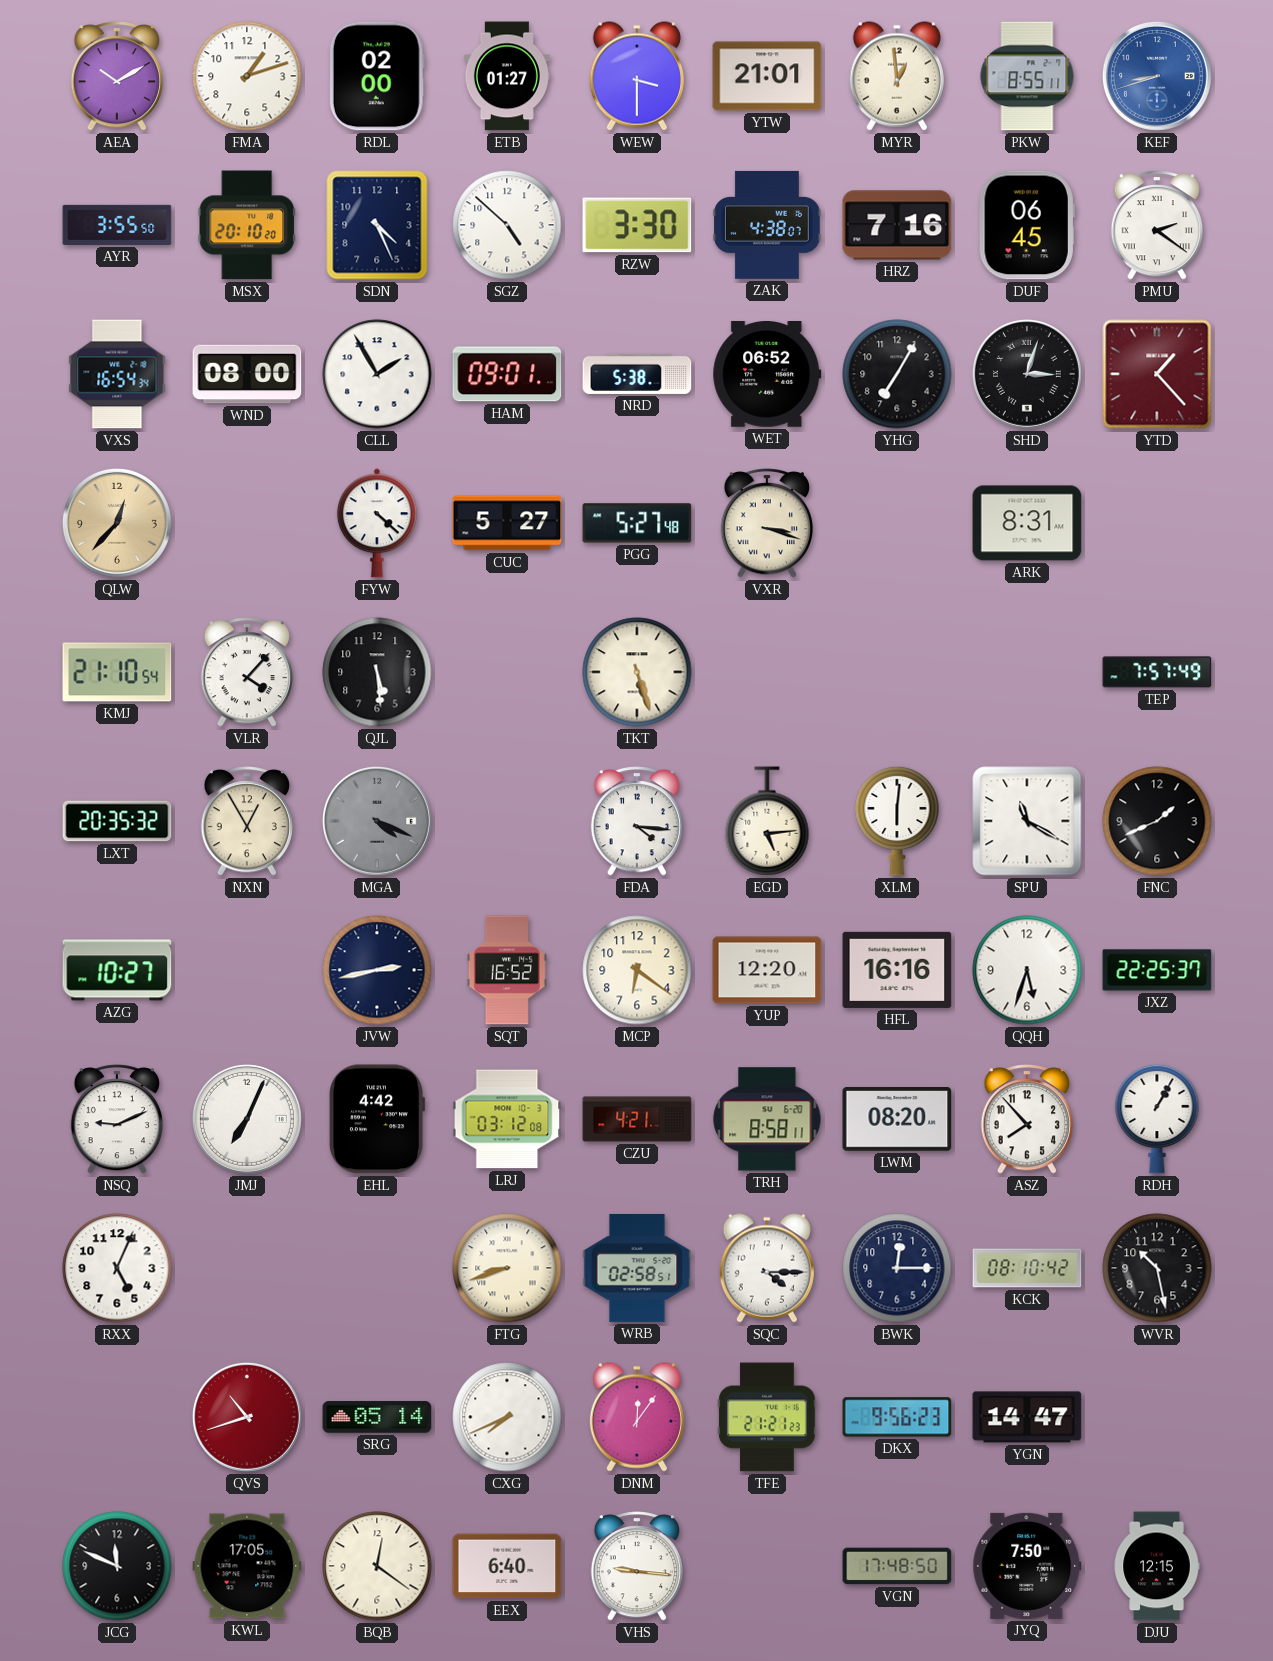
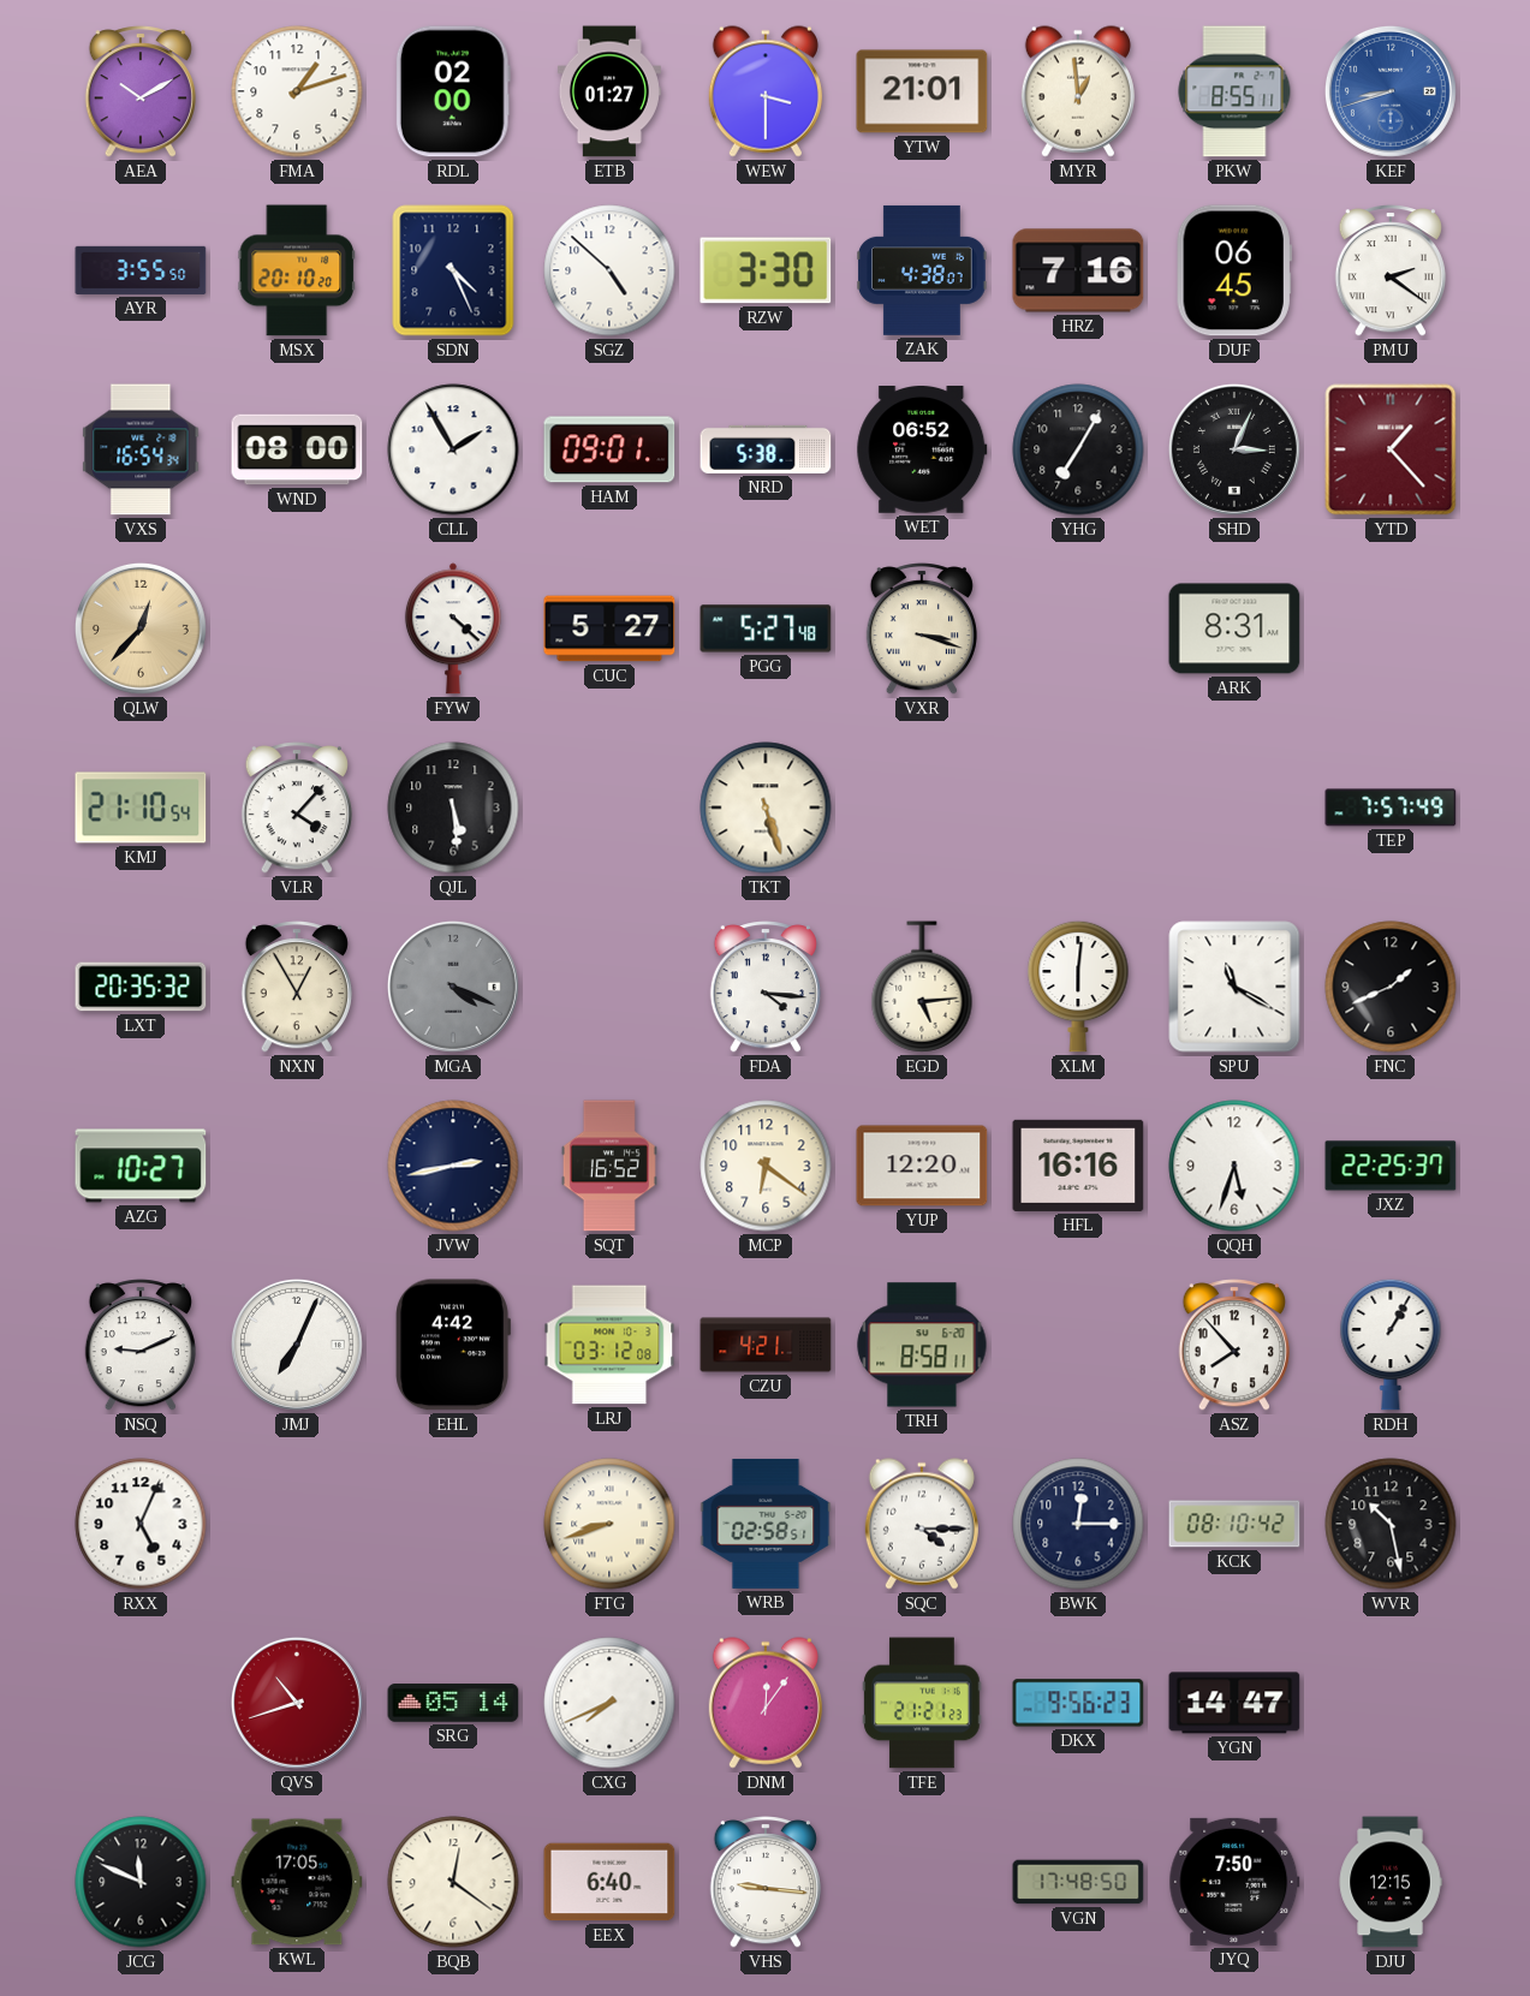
SHD: 3:03 -> 3:04 (1234, 449)
LWM: 08:20 -> none (897, 1120)
